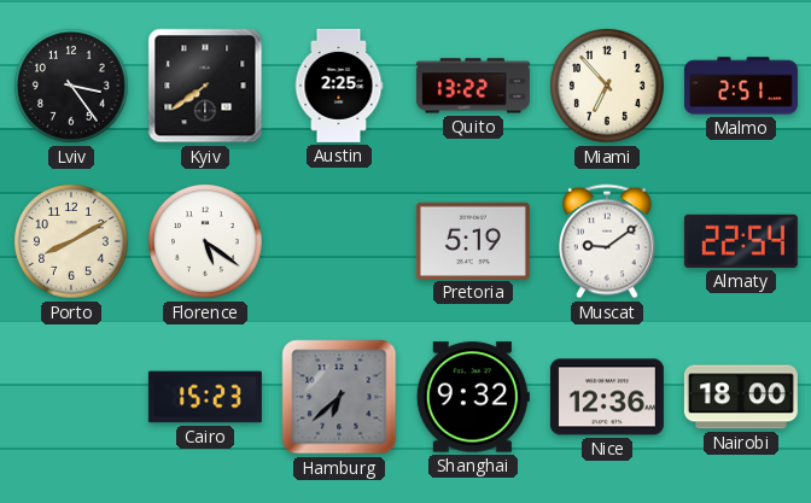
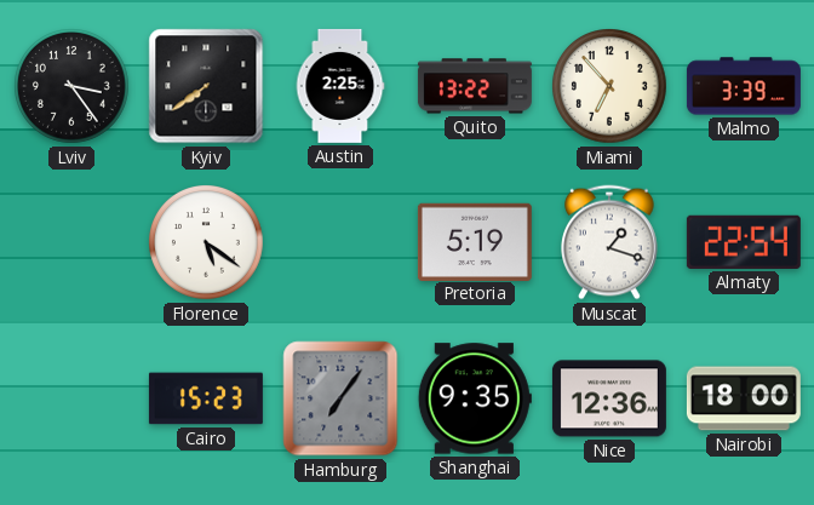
Malmo: 2:51 -> 3:39 (744, 86)
Porto: 8:10 -> none (72, 242)
Muscat: 9:09 -> 1:18 (610, 242)
Hamburg: 6:38 -> 7:06 (340, 398)
Shanghai: 9:32 -> 9:35 (475, 398)
